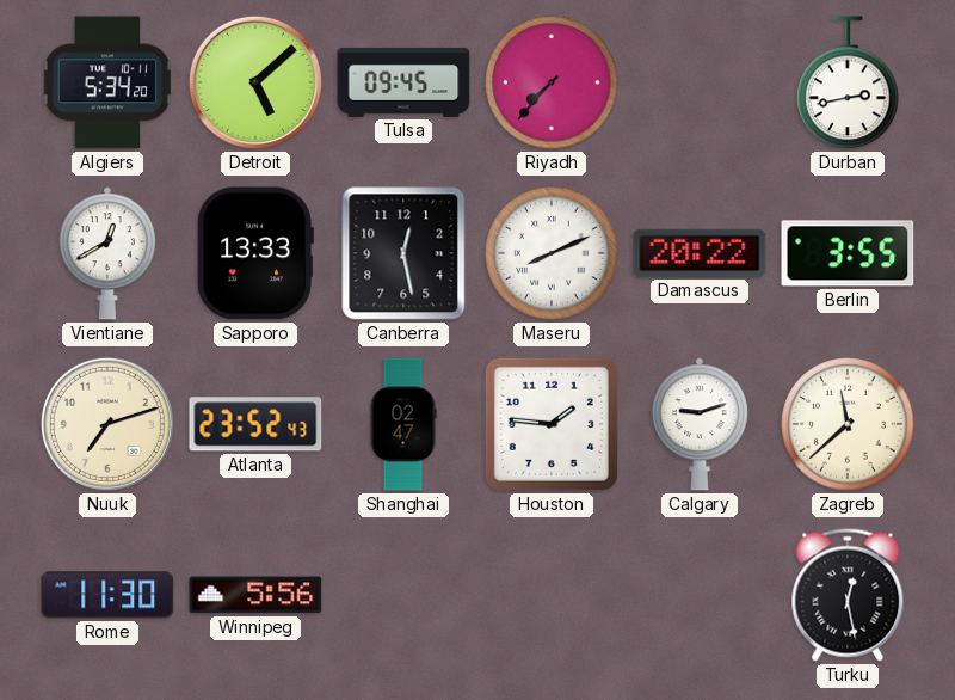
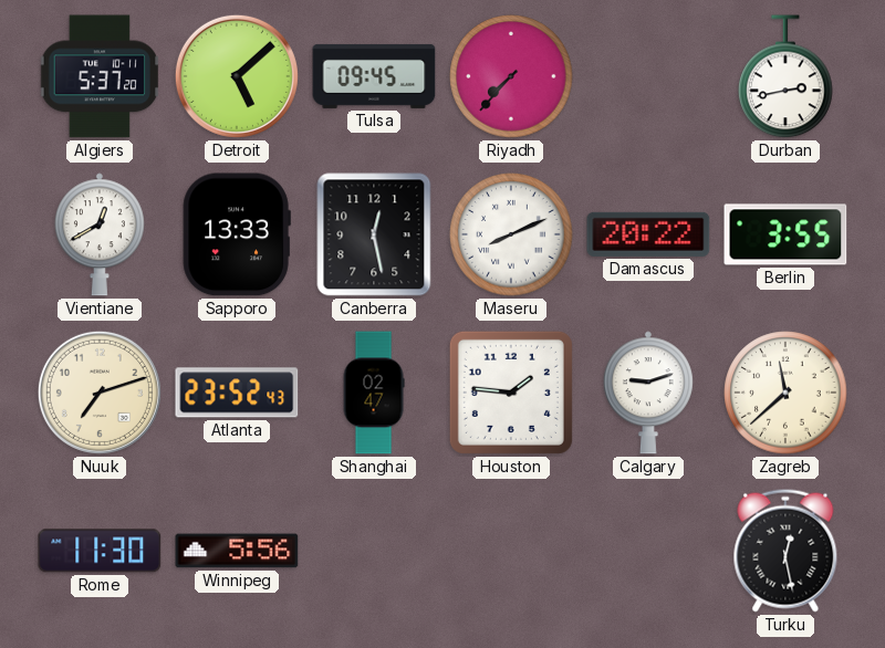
Algiers: 5:34 -> 5:37 (100, 76)
